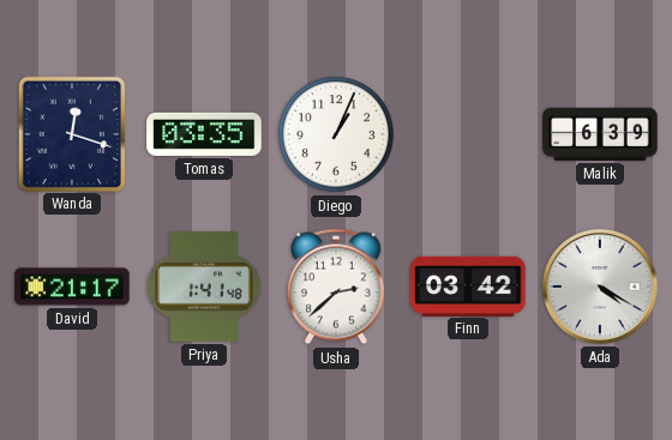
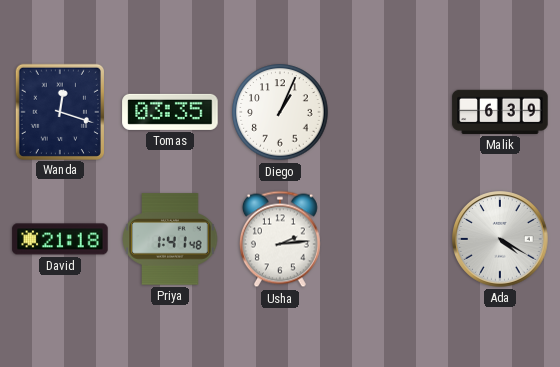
David: 21:17 -> 21:18 (60, 239)
Usha: 2:38 -> 2:14 (280, 239)
Finn: 03:42 -> none (468, 285)
